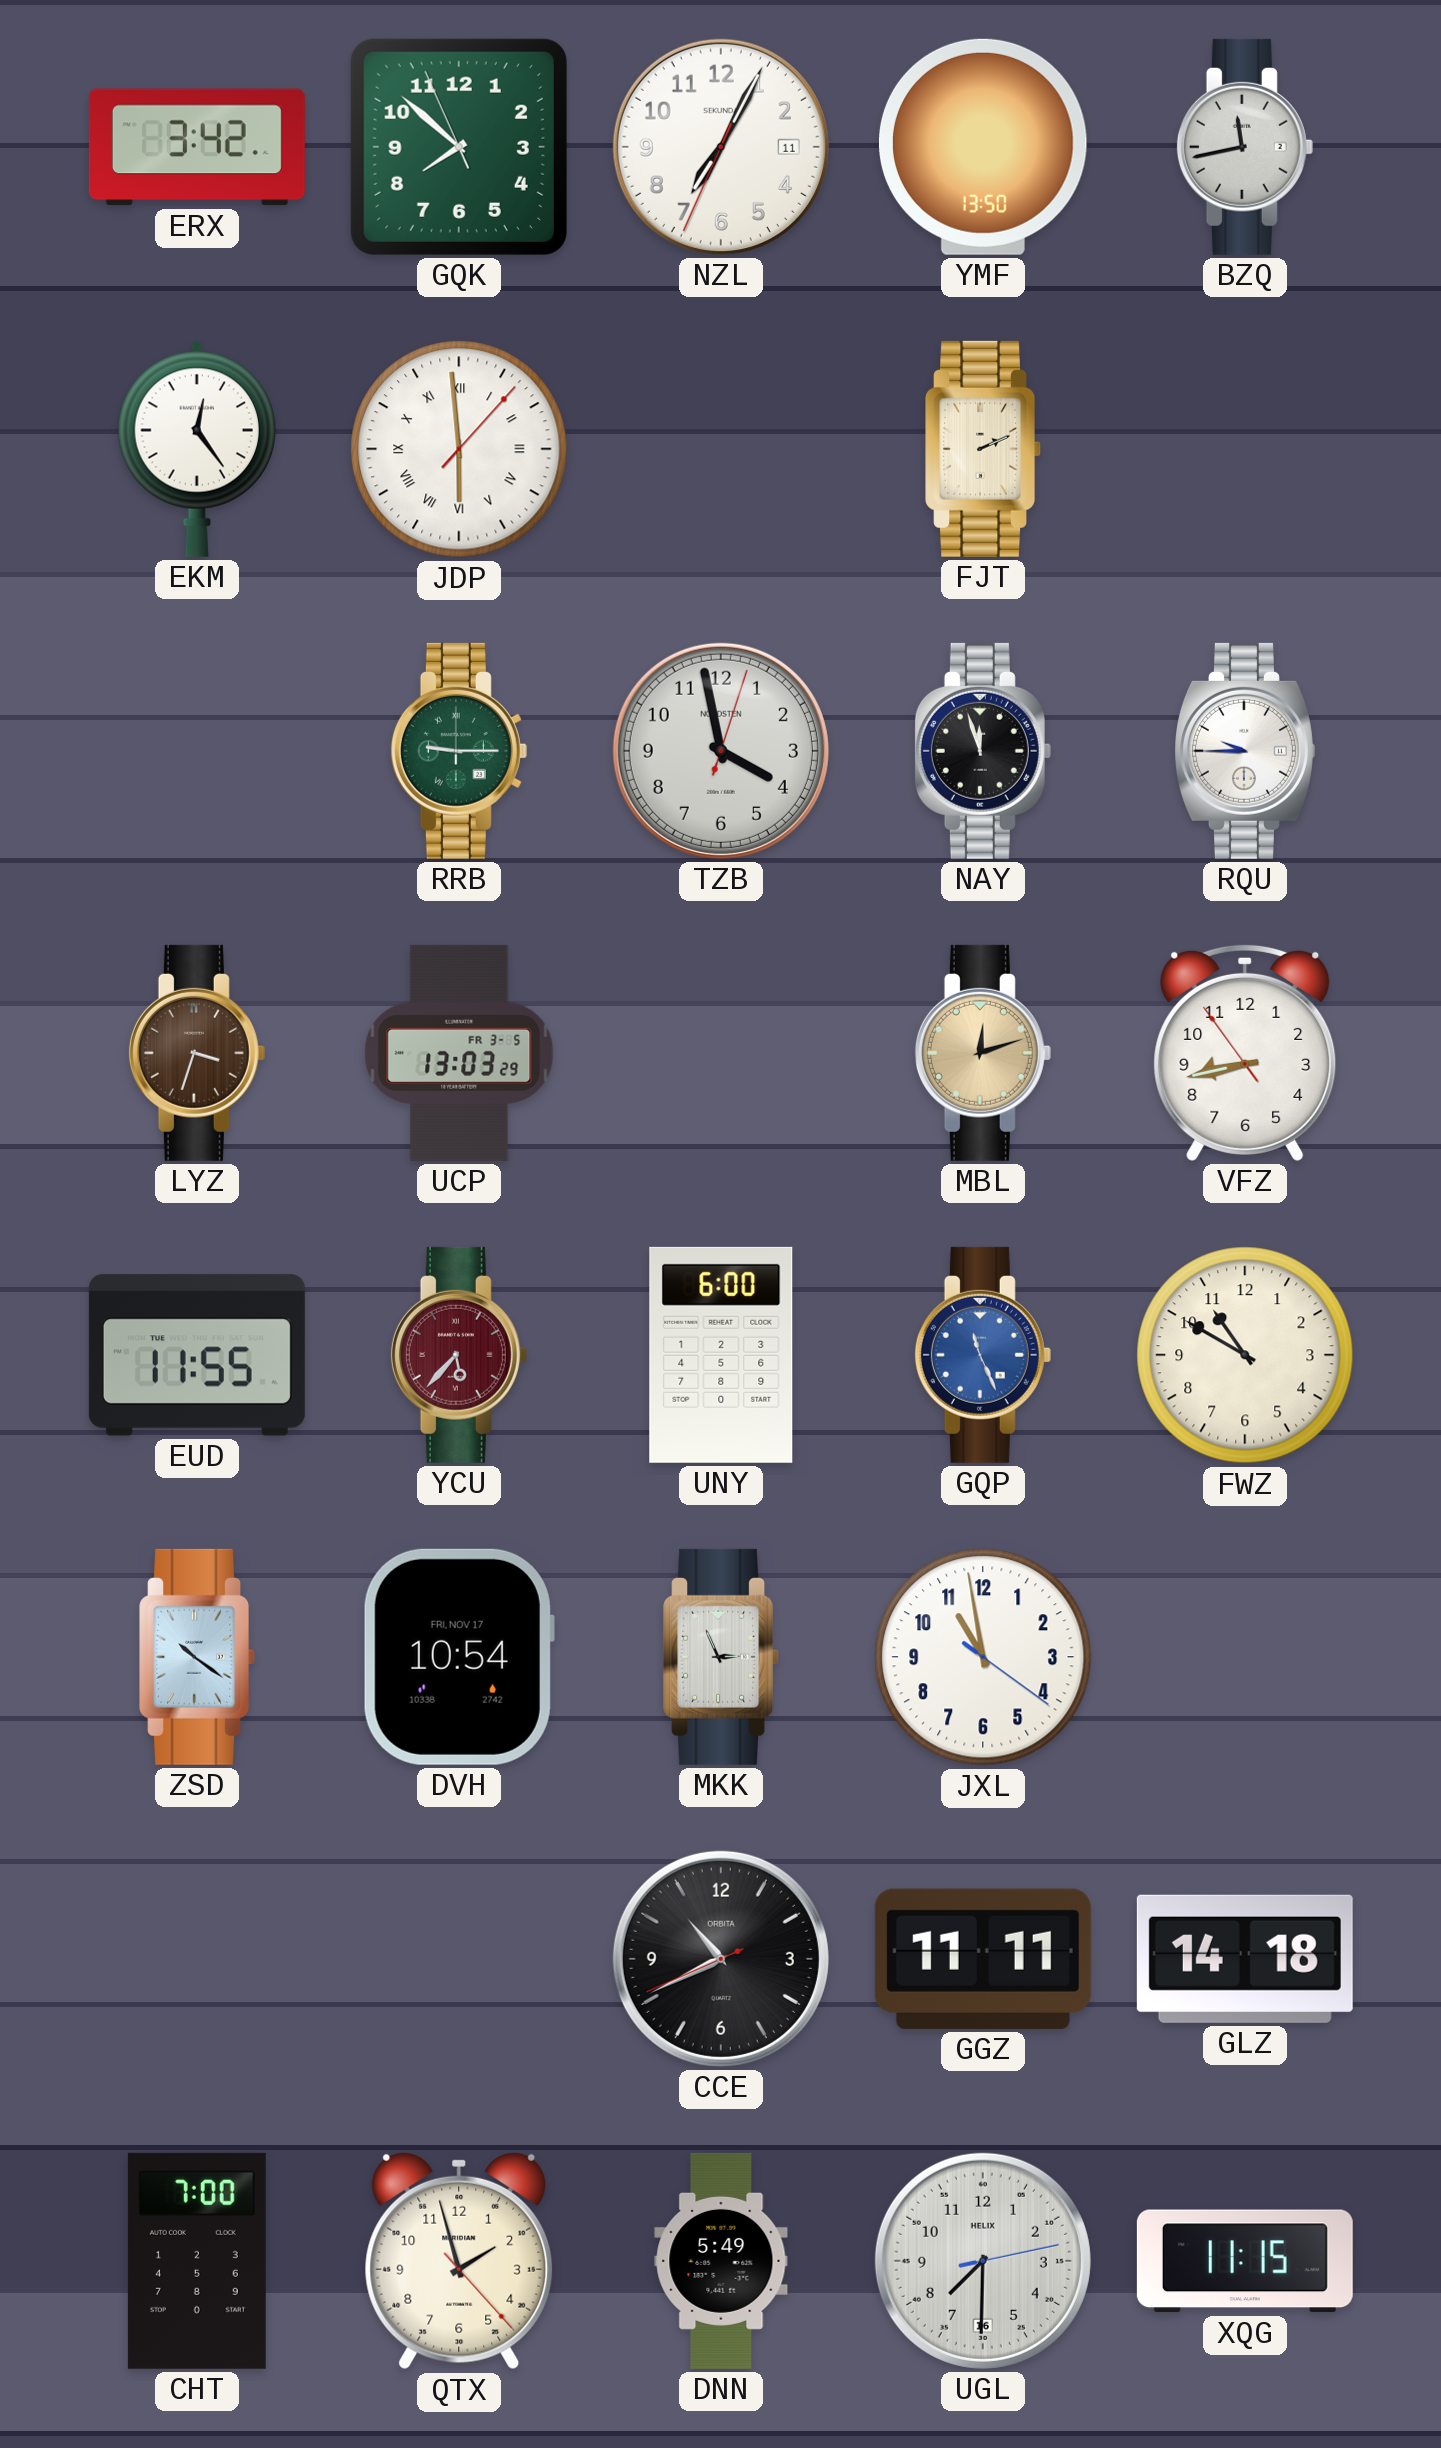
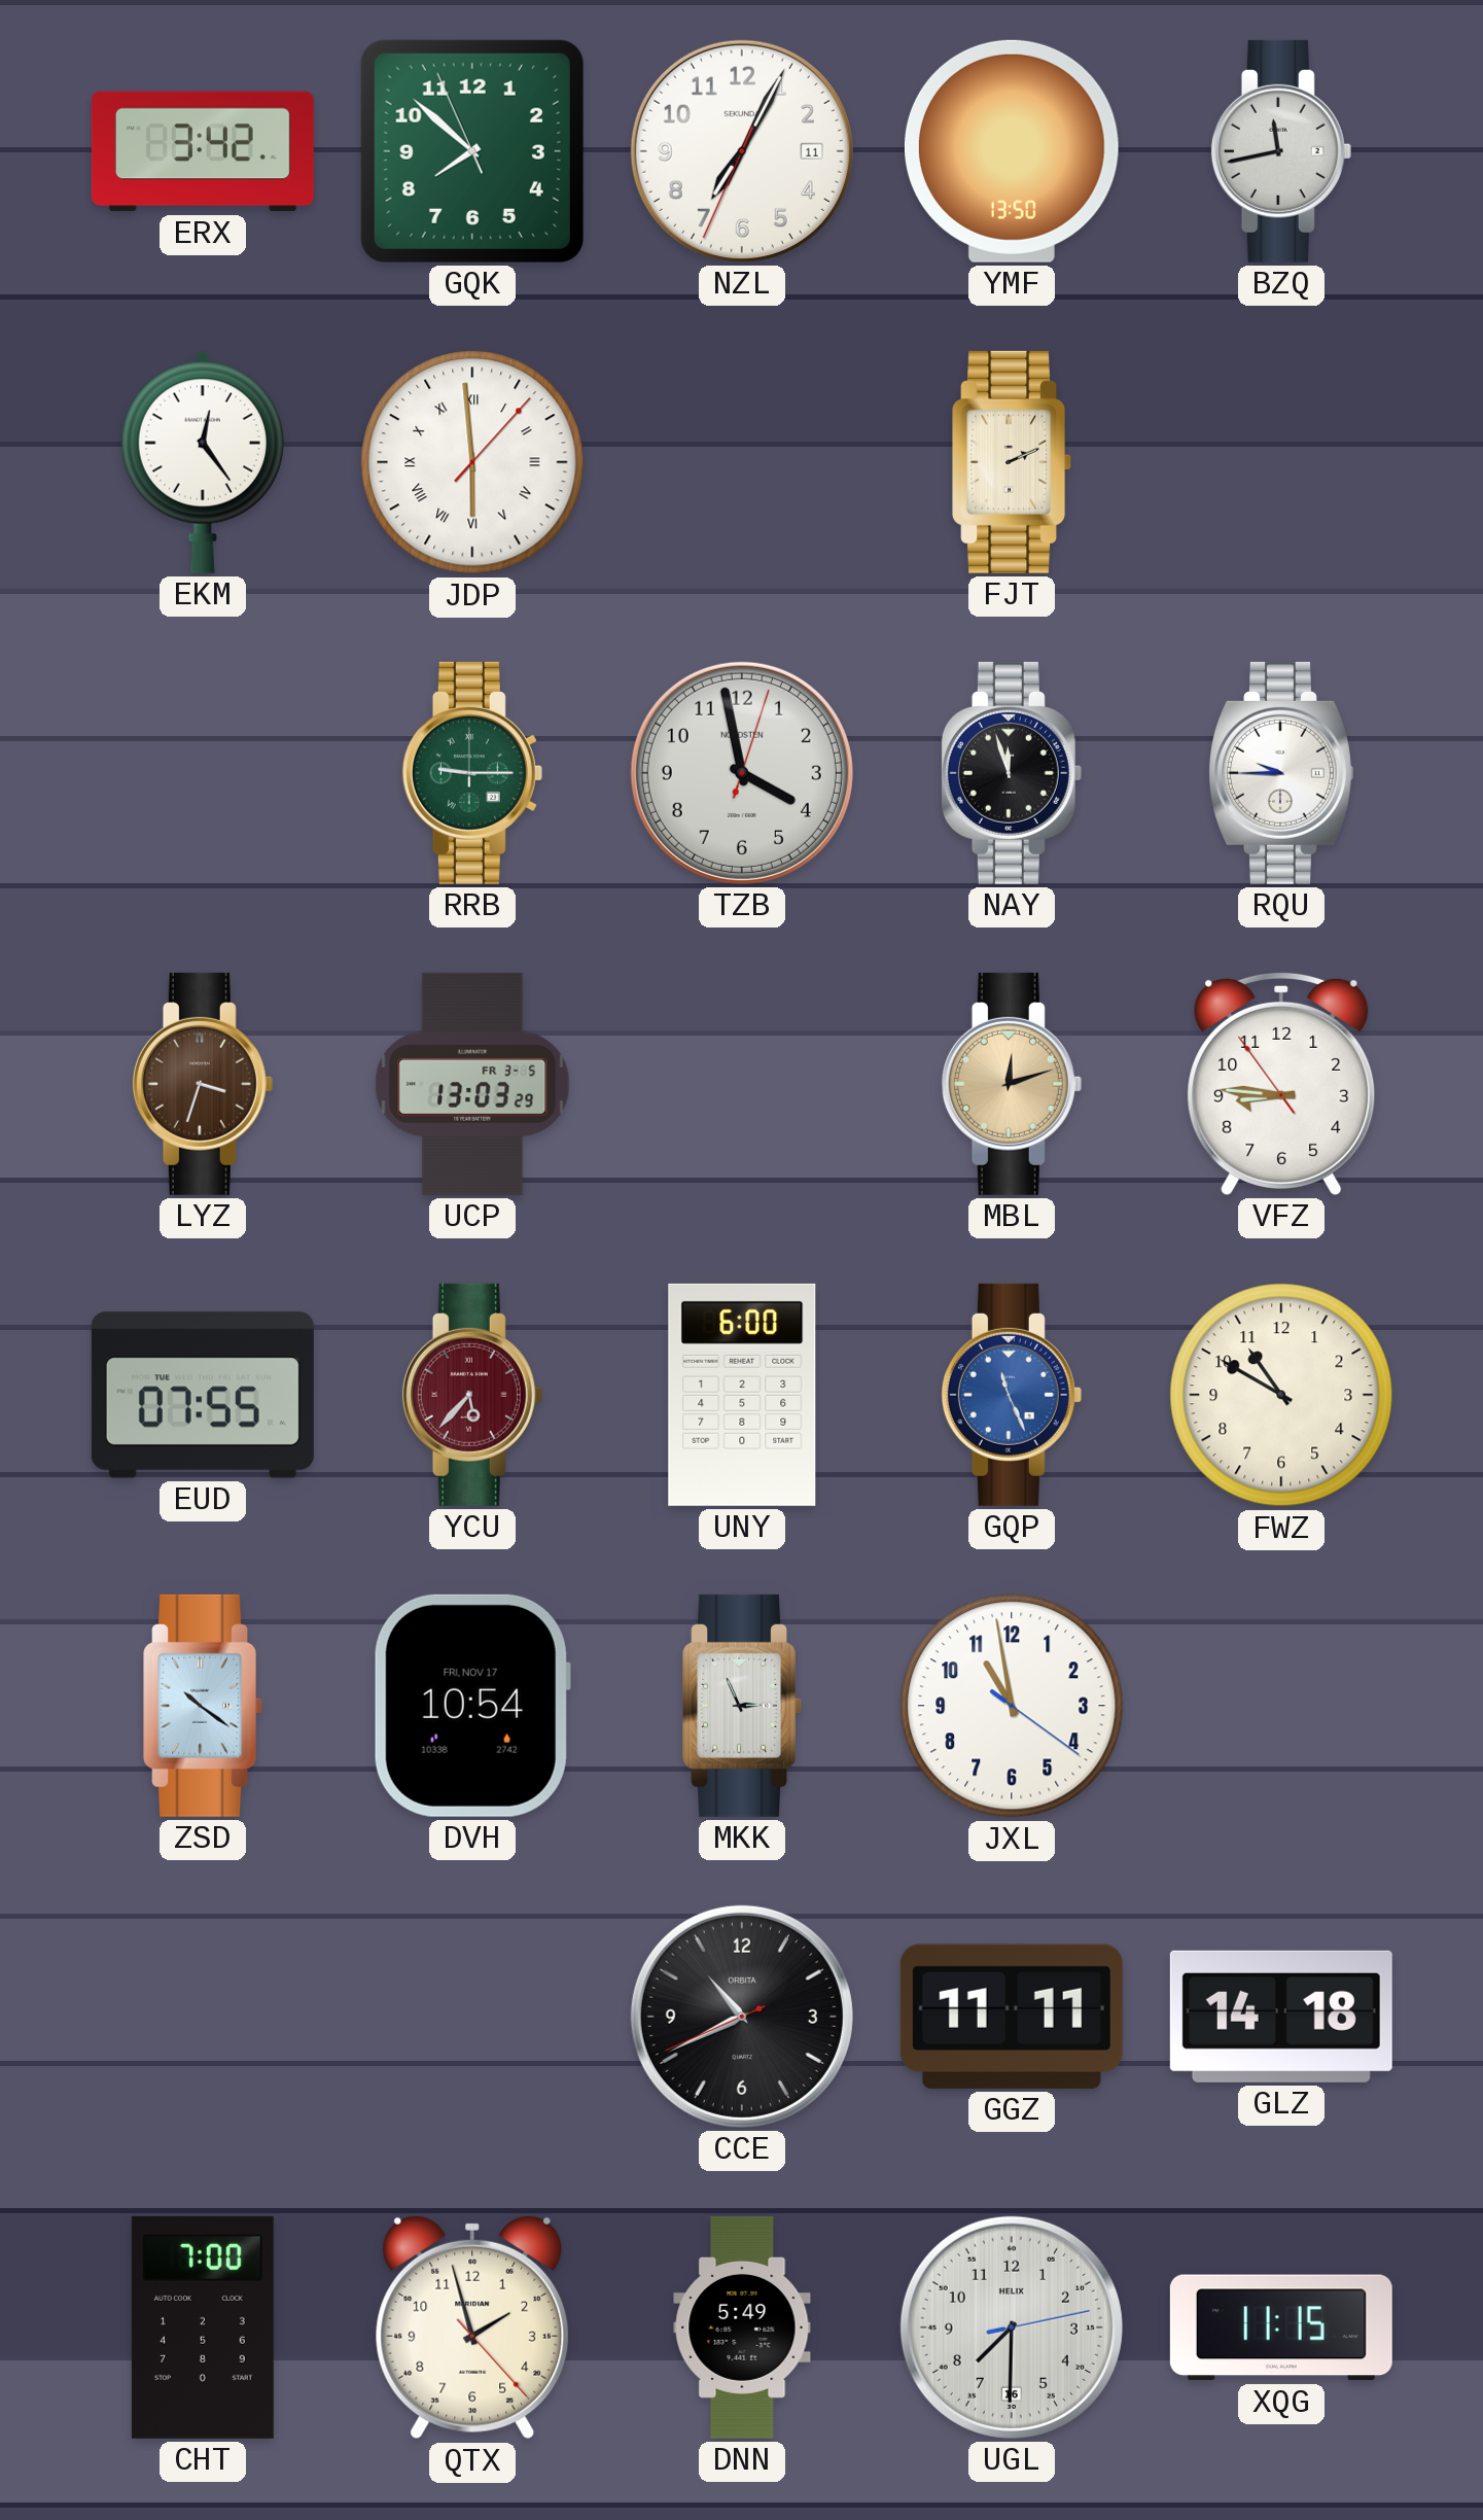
VFZ: 8:42 -> 8:45 (1281, 1083)
EUD: 11:55 -> 07:55 (203, 1395)
